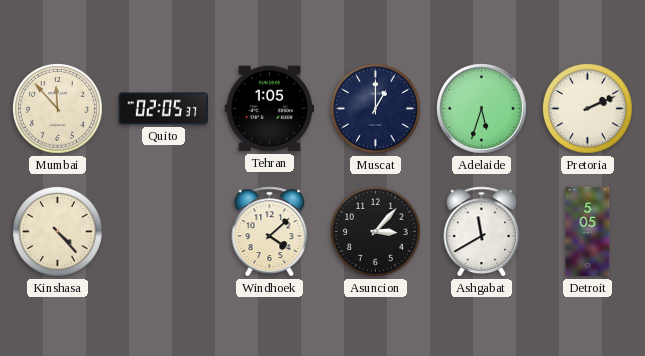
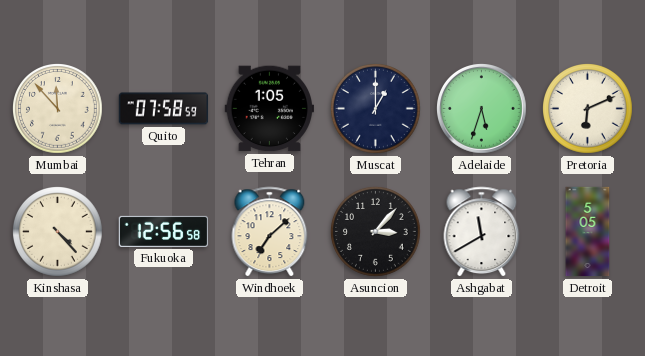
Quito: 02:05 -> 07:58 (164, 109)
Pretoria: 2:11 -> 6:11 (588, 109)
Fukuoka: none -> 12:56 (164, 231)
Windhoek: 4:08 -> 7:08 (270, 232)
